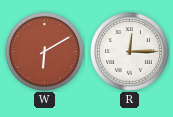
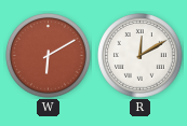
R: 12:15 -> 12:10 (141, 56)
